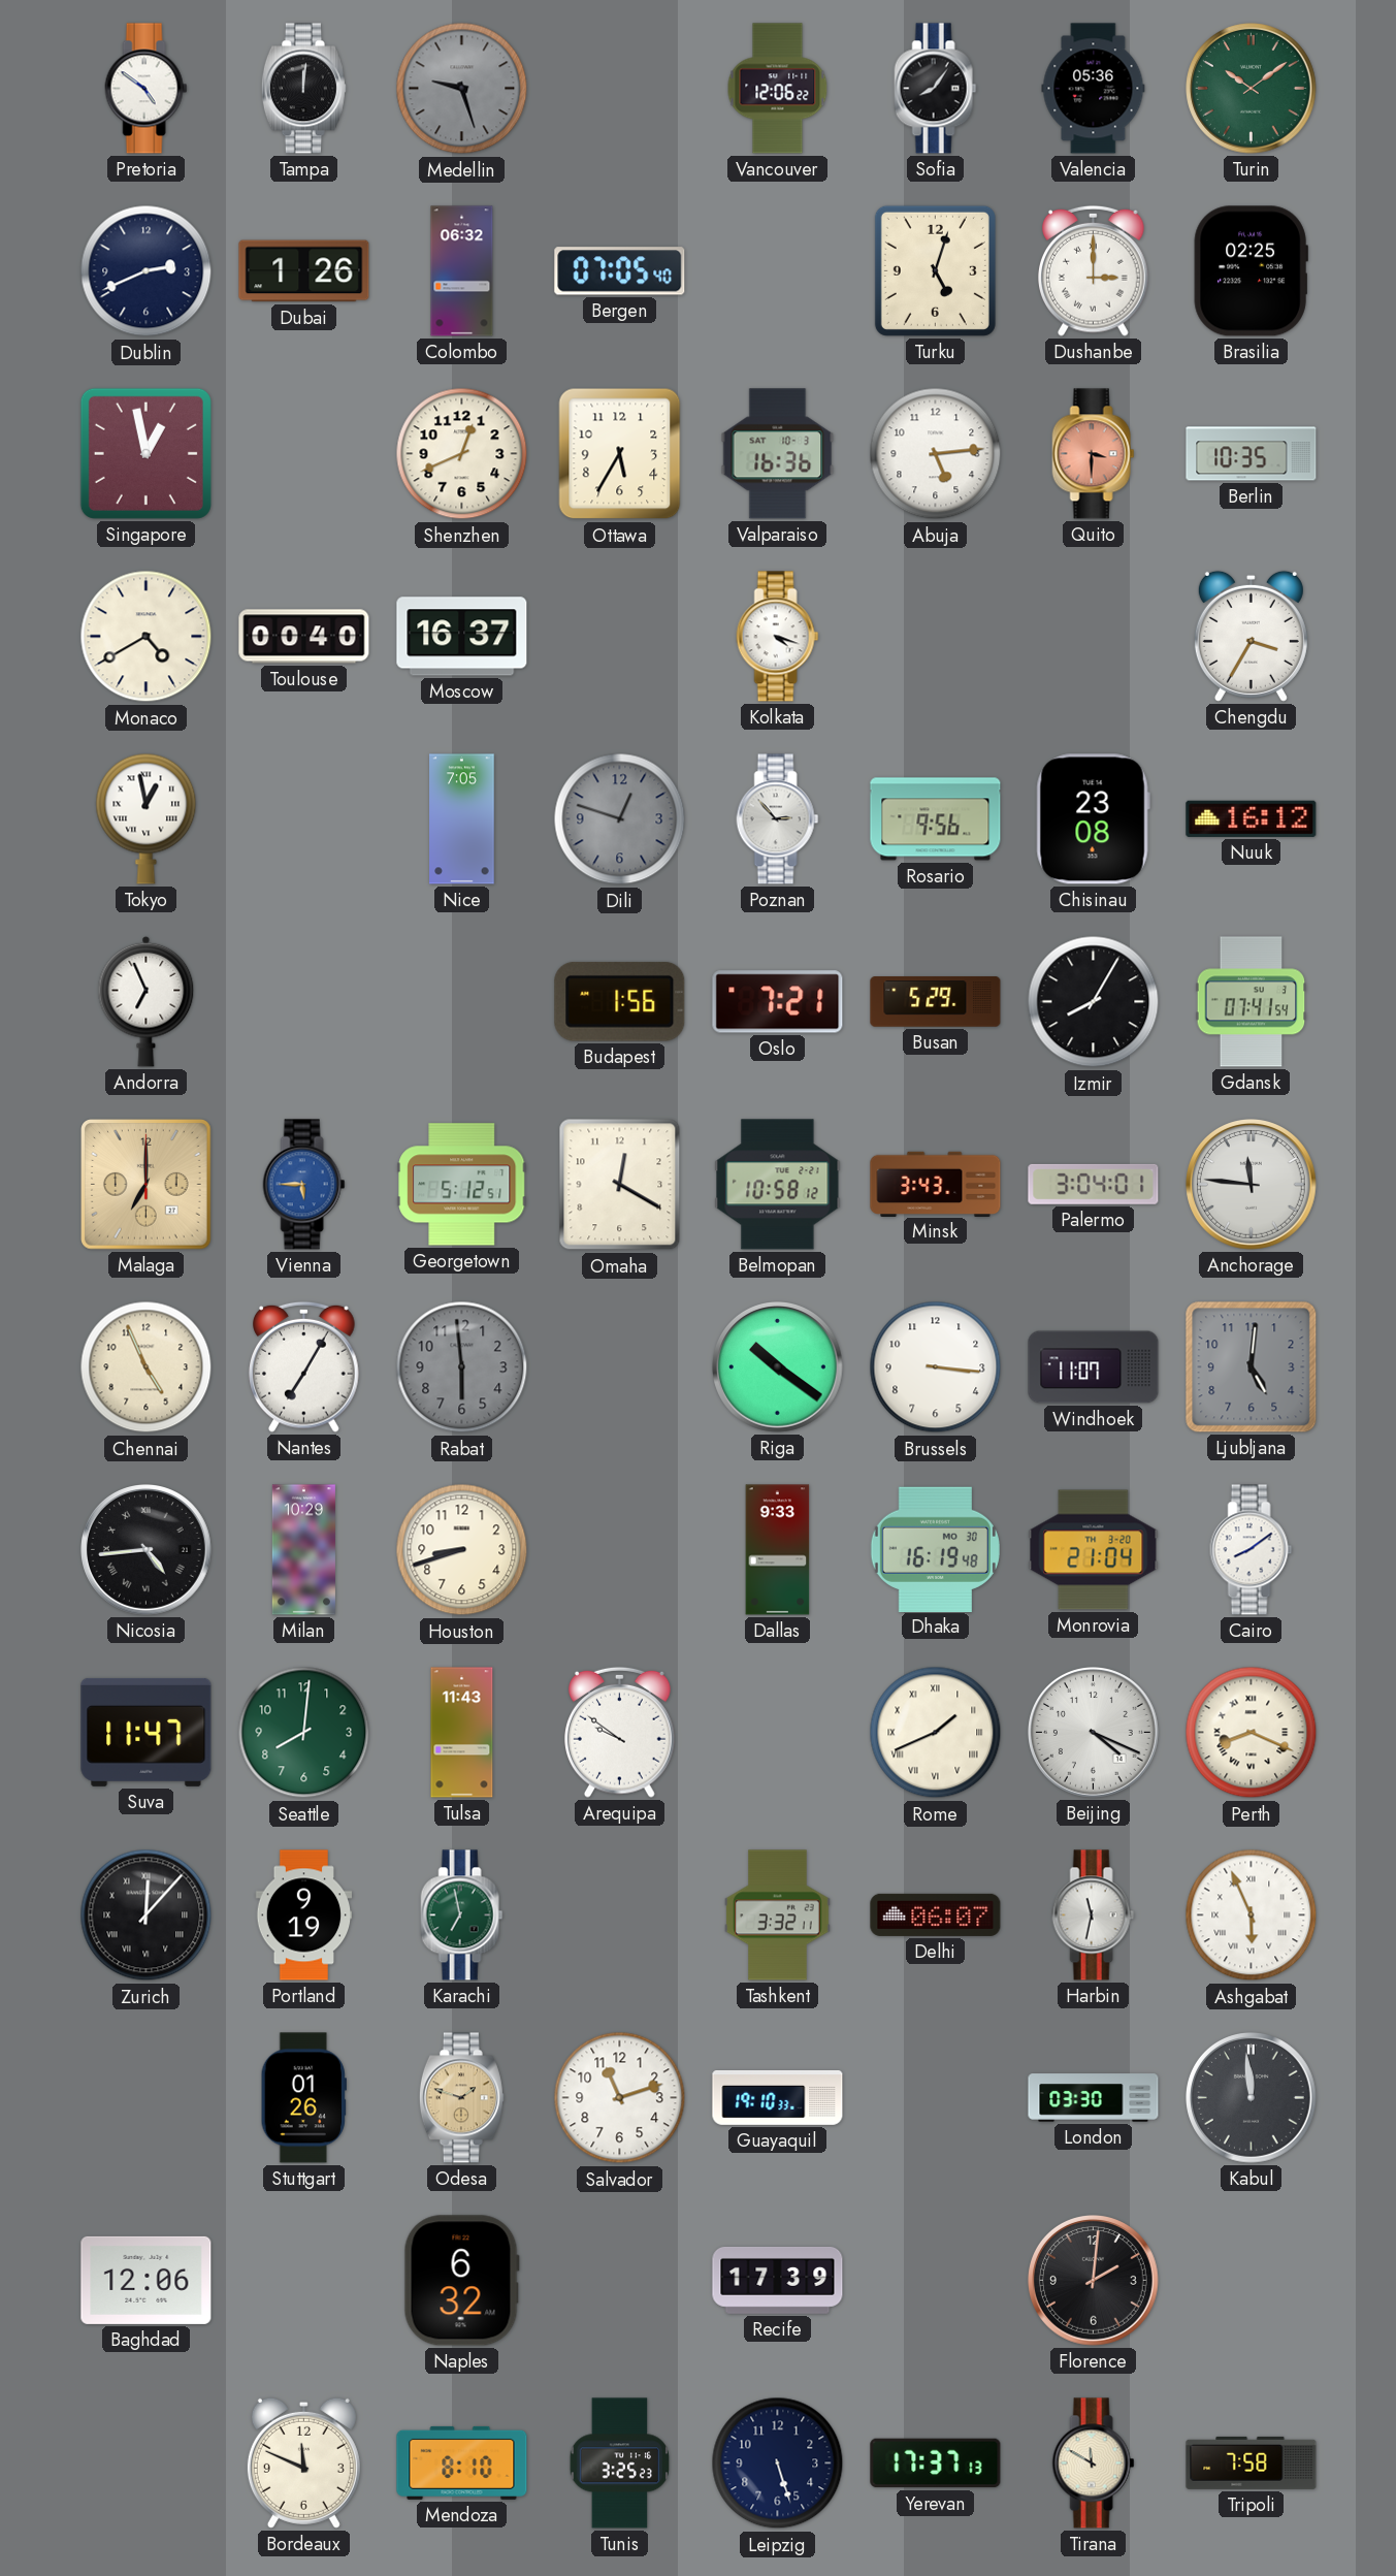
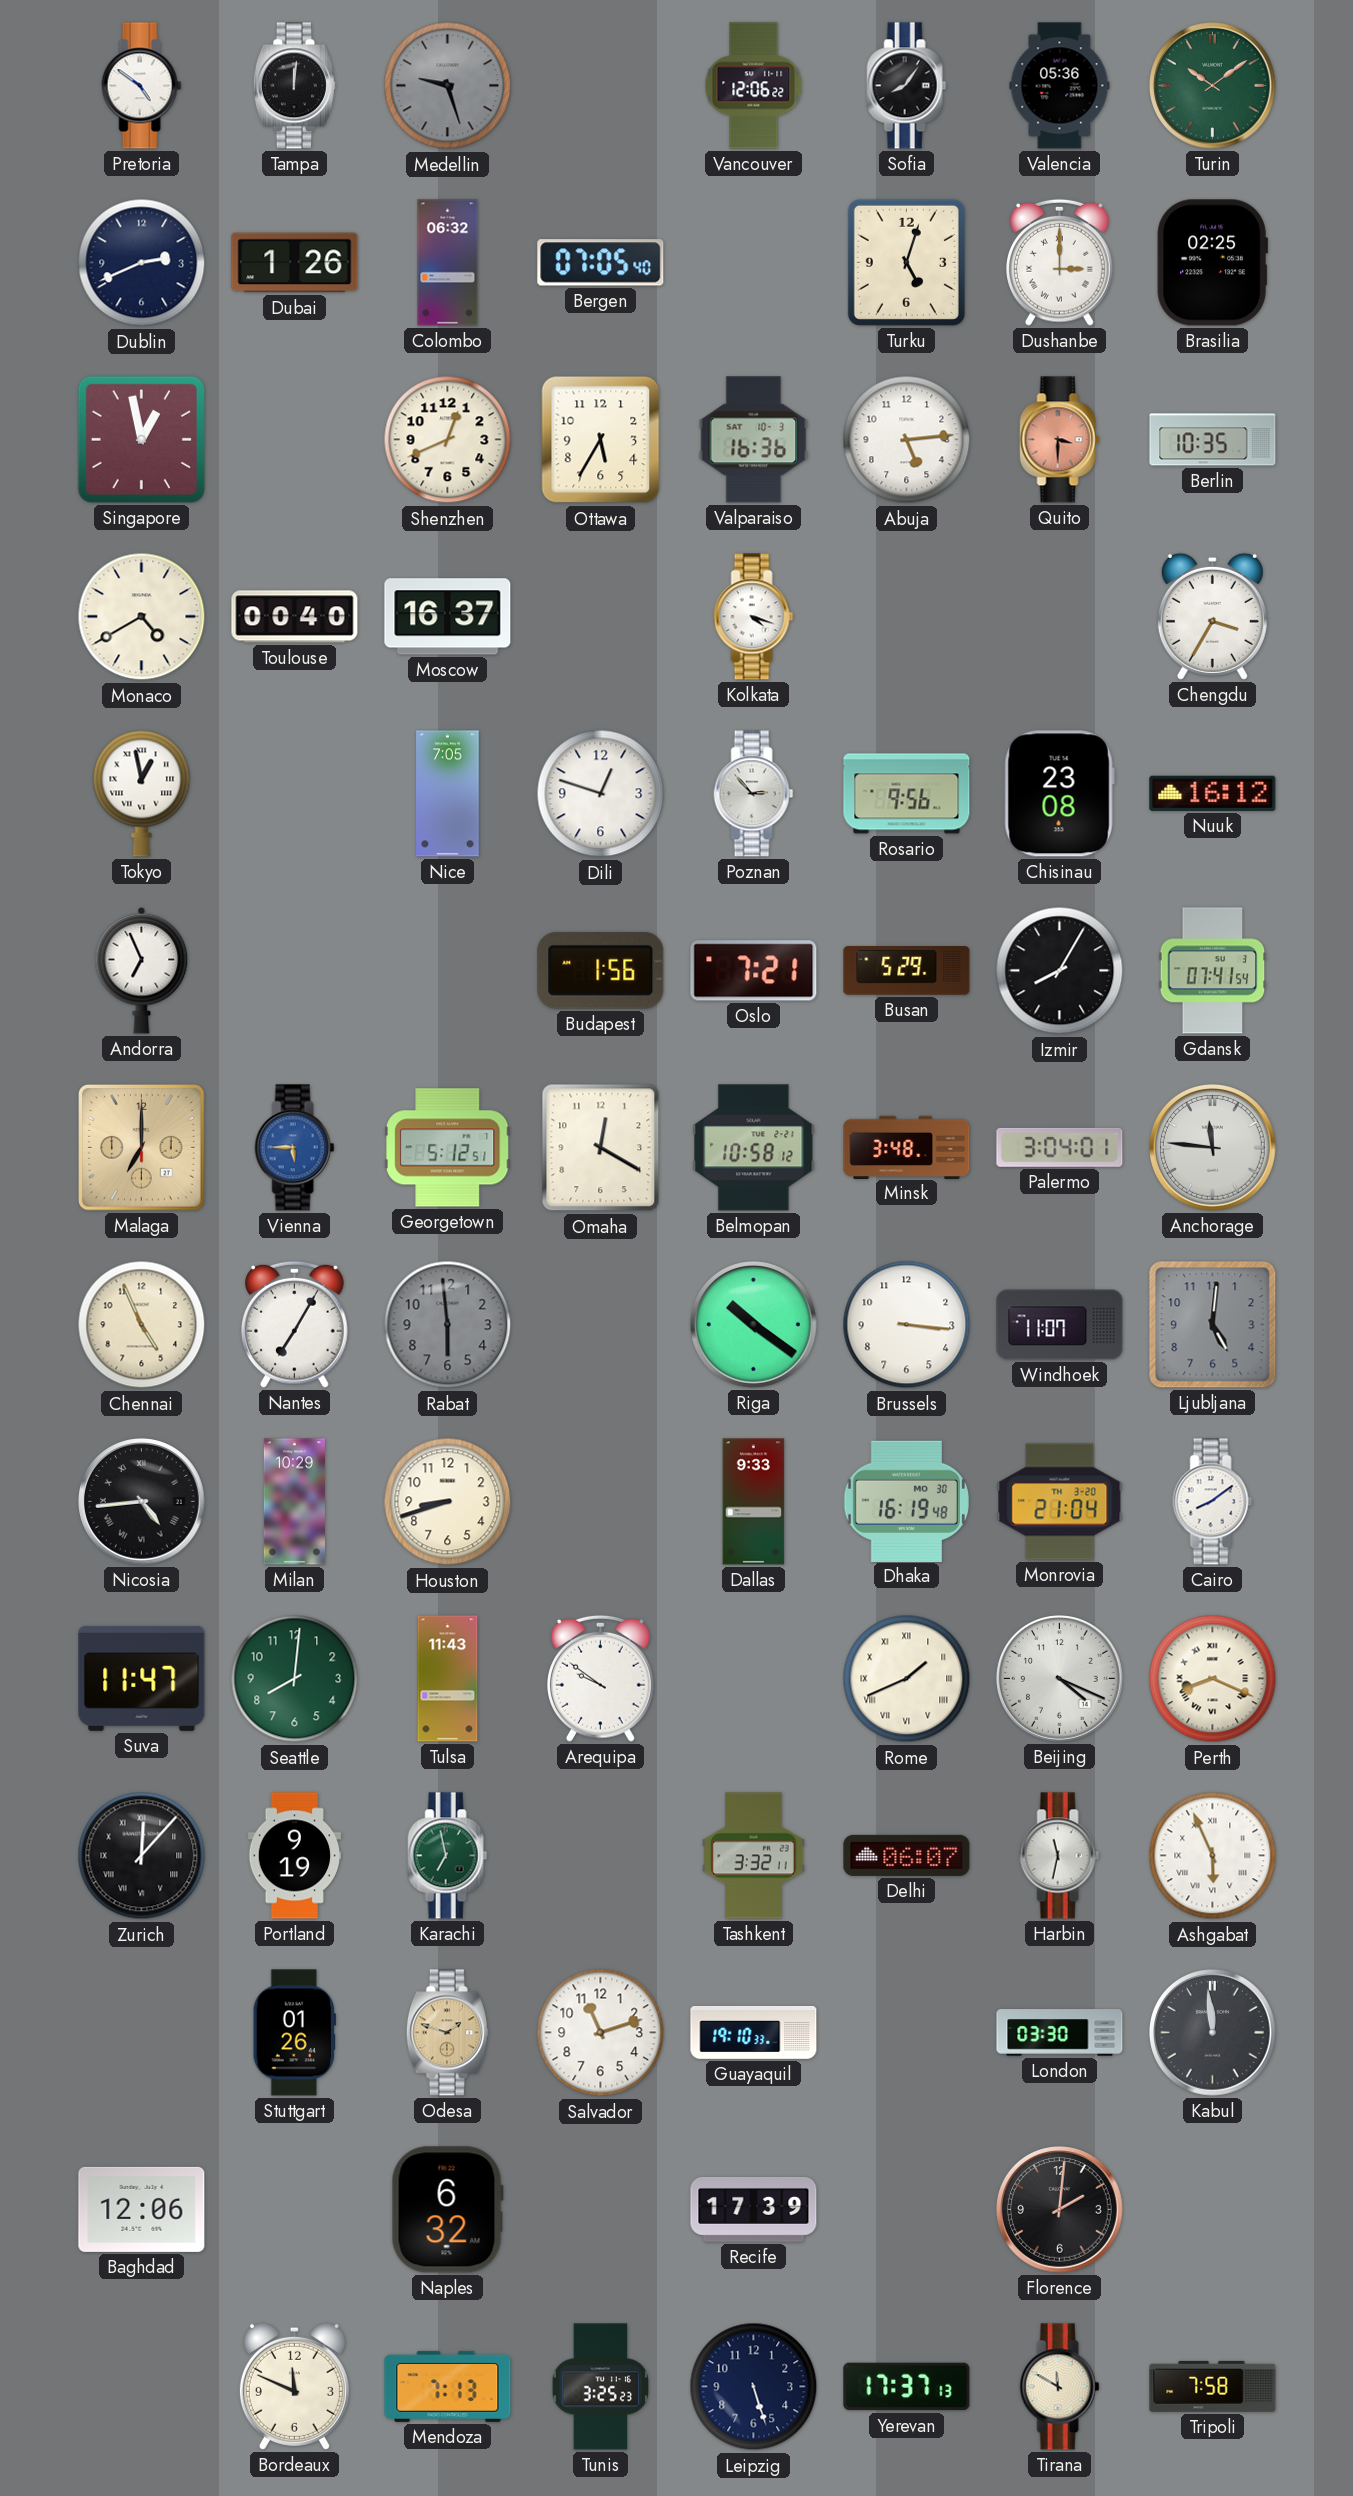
Dili dial: grey -> white (601, 794)
Minsk: 3:43 -> 3:48 (907, 1147)
Mendoza: 8:10 -> 7:13 (448, 2386)
